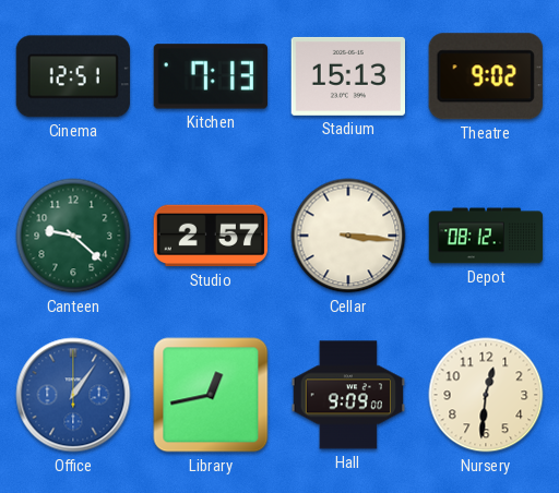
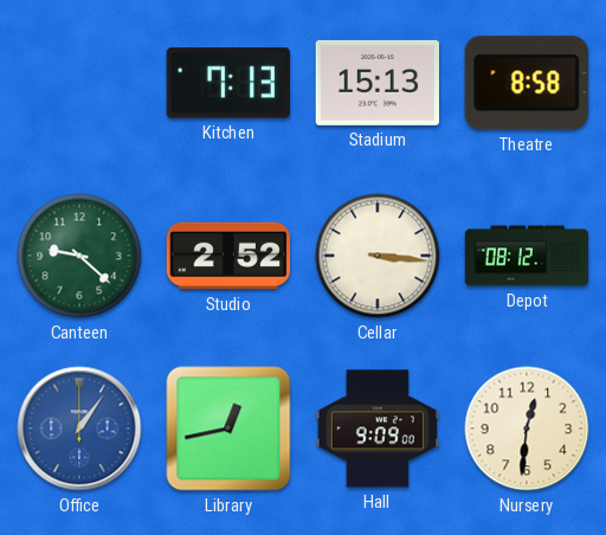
Cinema: 12:51 -> none (73, 76)
Theatre: 9:02 -> 8:58 (527, 83)
Studio: 2:57 -> 2:52 (227, 256)
